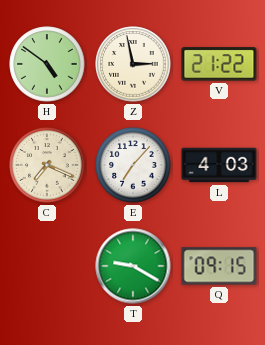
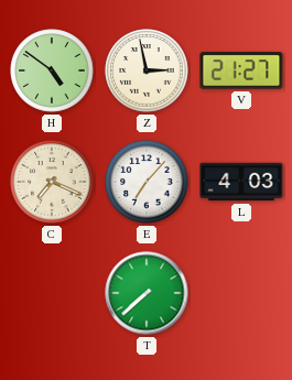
V: 21:22 -> 21:27 (241, 70)
T: 9:20 -> 7:38 (147, 293)
Q: 09:15 -> none (219, 266)
